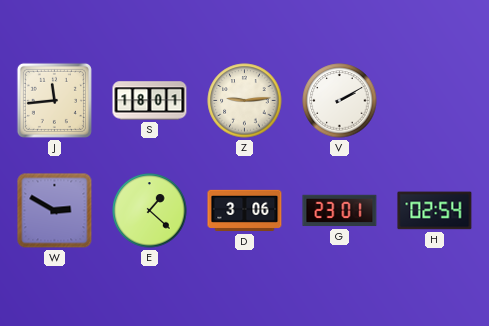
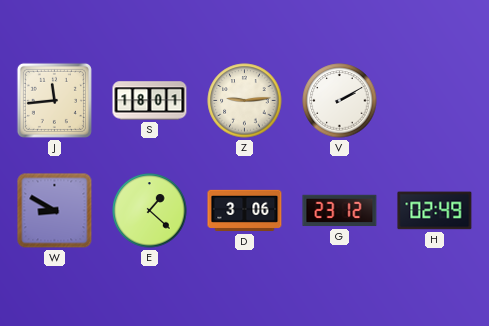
W: 2:50 -> 8:50 (55, 211)
G: 23:01 -> 23:12 (340, 211)
H: 02:54 -> 02:49 (435, 211)
